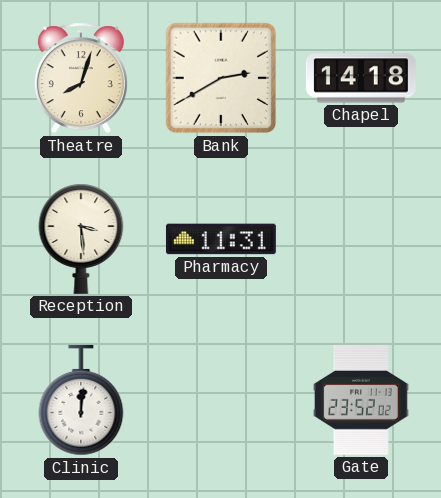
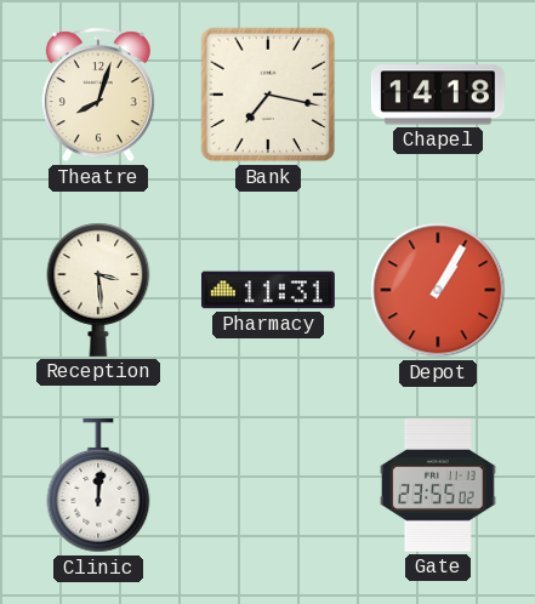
Bank: 2:40 -> 7:17 (268, 95)
Depot: none -> 1:05 (438, 290)
Gate: 23:52 -> 23:55 (439, 485)
